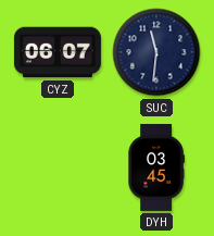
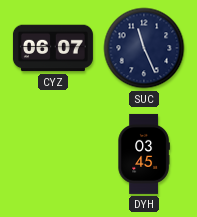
SUC: 11:31 -> 11:26 (144, 48)
